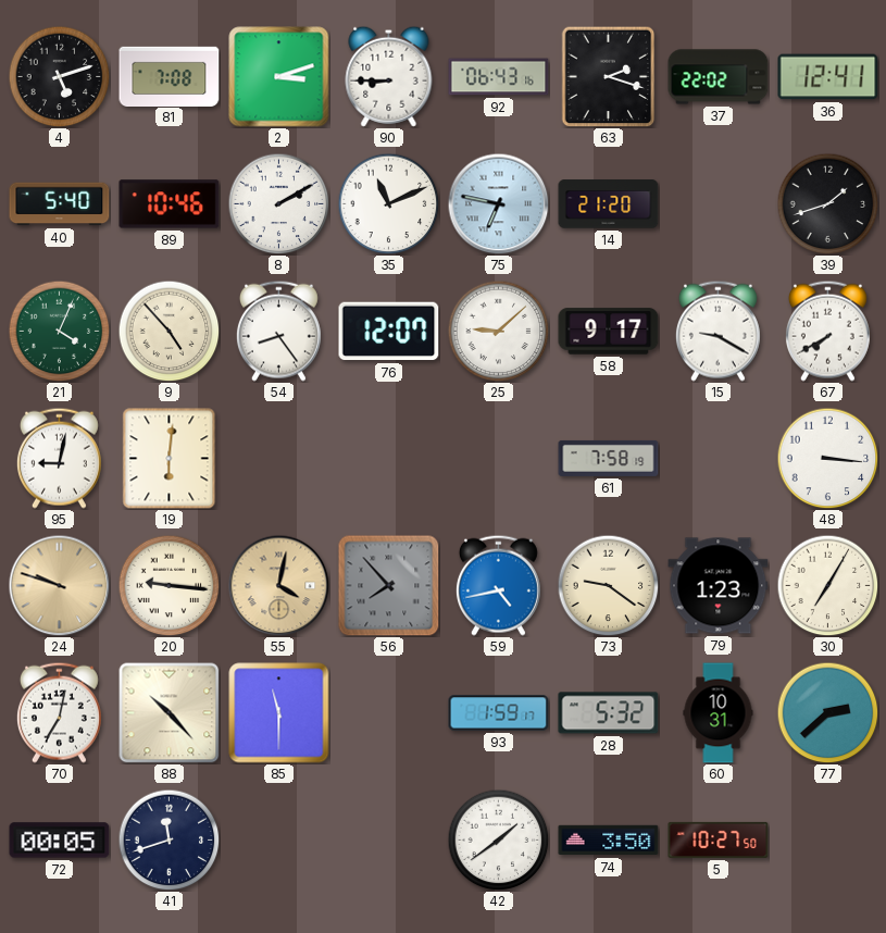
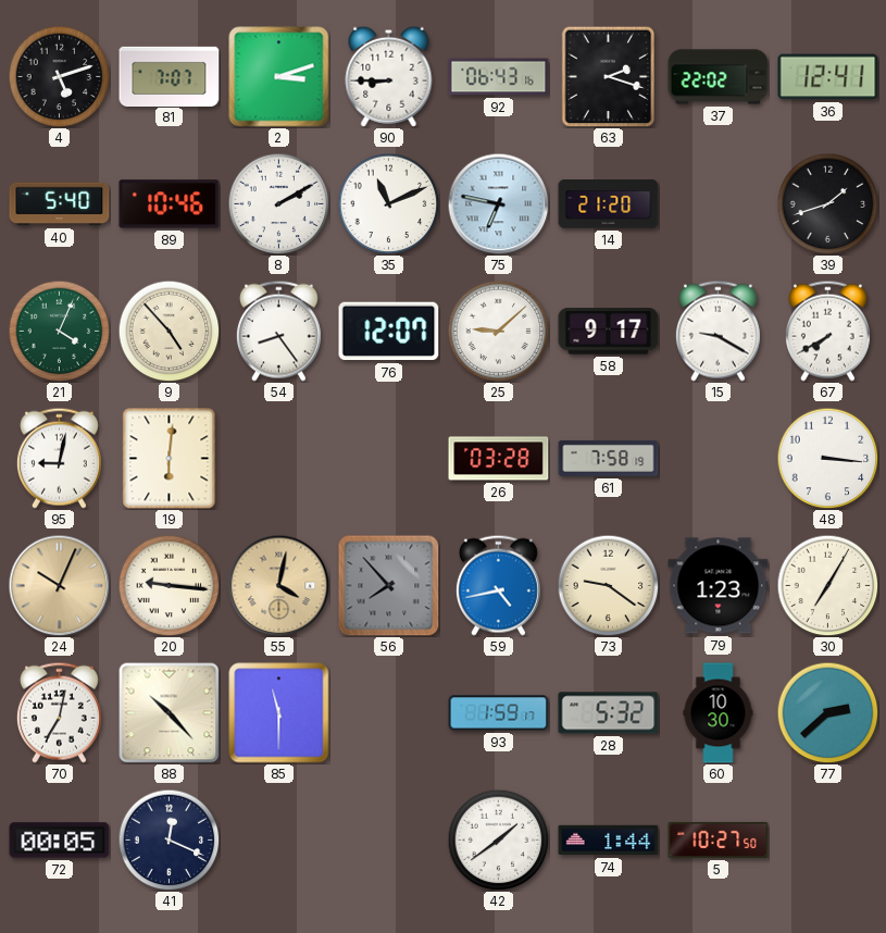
81: 7:08 -> 7:07 (170, 76)
26: none -> 03:28 (499, 459)
24: 9:48 -> 10:04 (59, 585)
60: 10:31 -> 10:30 (719, 713)
41: 11:42 -> 12:19 (169, 839)
74: 3:50 -> 1:44 (609, 841)
